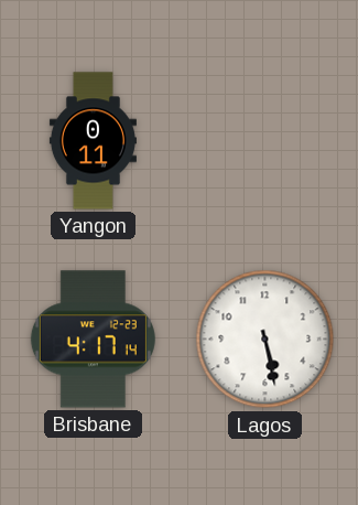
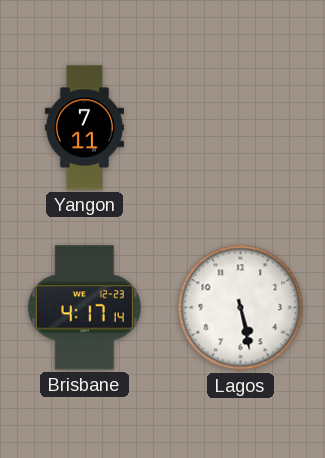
Yangon: 0:11 -> 7:11 (84, 128)
